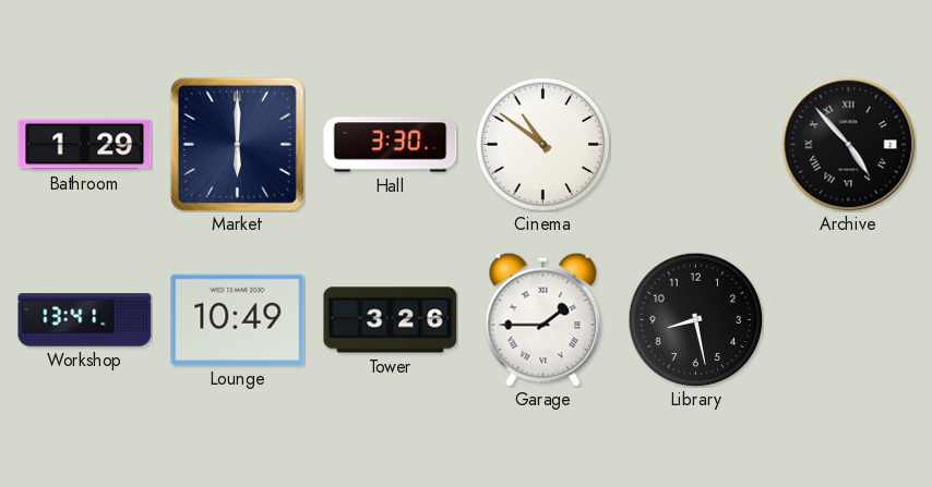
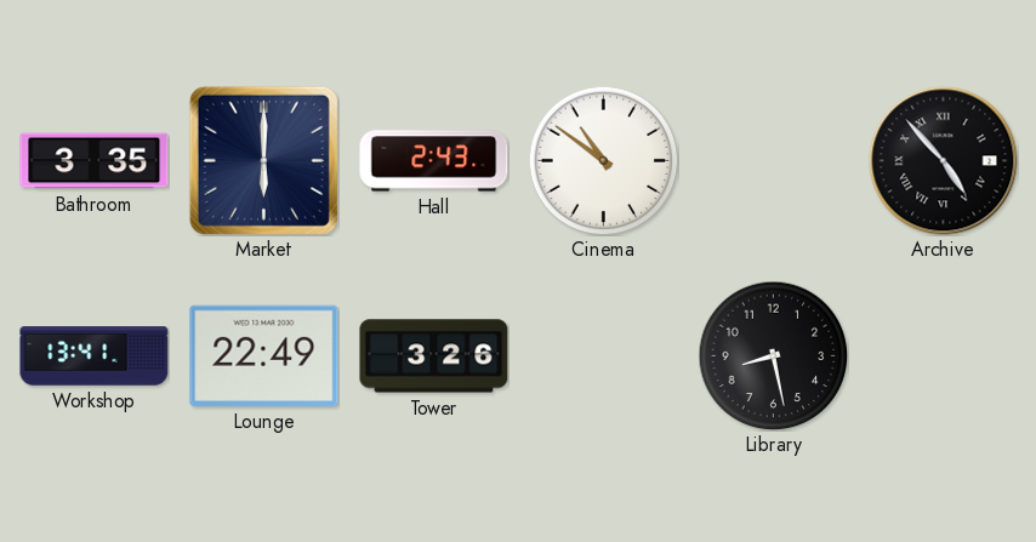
Bathroom: 1:29 -> 3:35 (95, 161)
Hall: 3:30 -> 2:43 (434, 161)
Lounge: 10:49 -> 22:49 (264, 355)
Garage: 1:45 -> none (543, 319)
